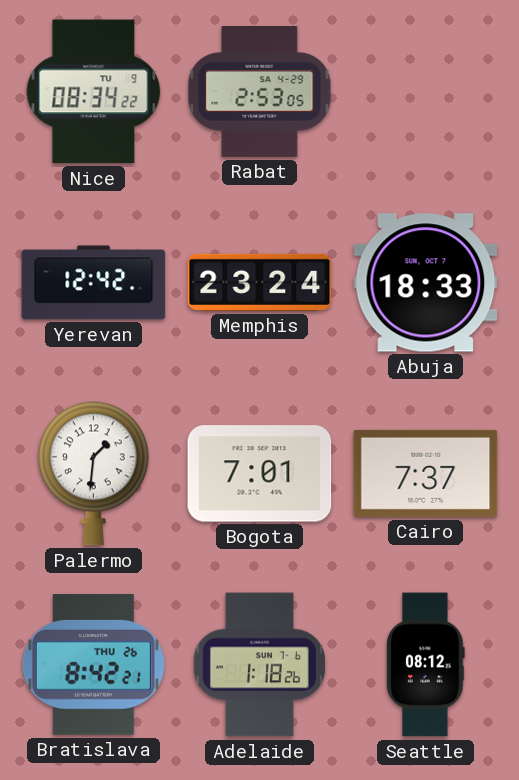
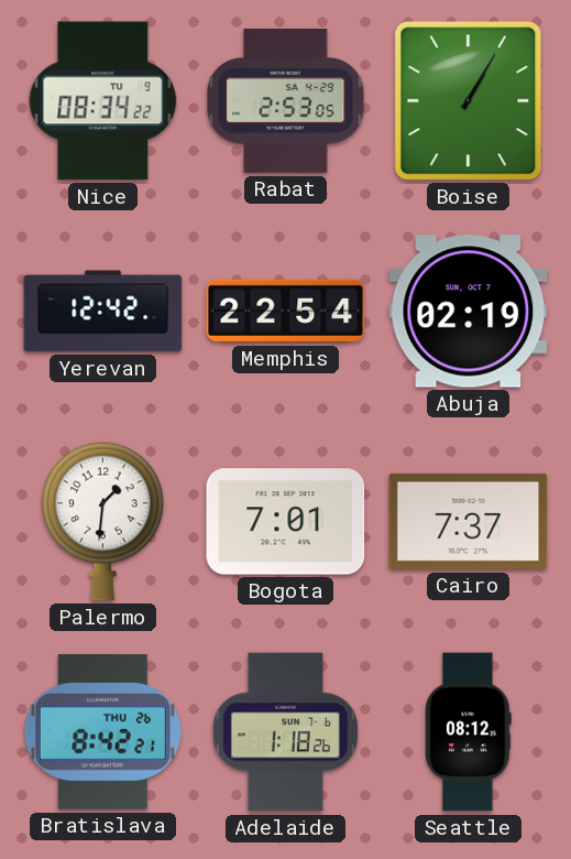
Boise: none -> 1:05 (469, 101)
Memphis: 23:24 -> 22:54 (286, 311)
Abuja: 18:33 -> 02:19 (469, 312)
